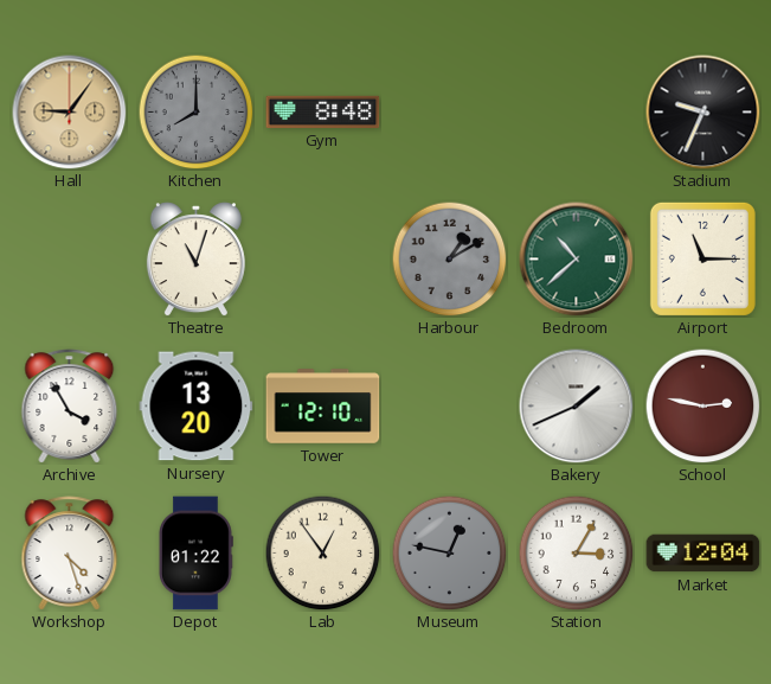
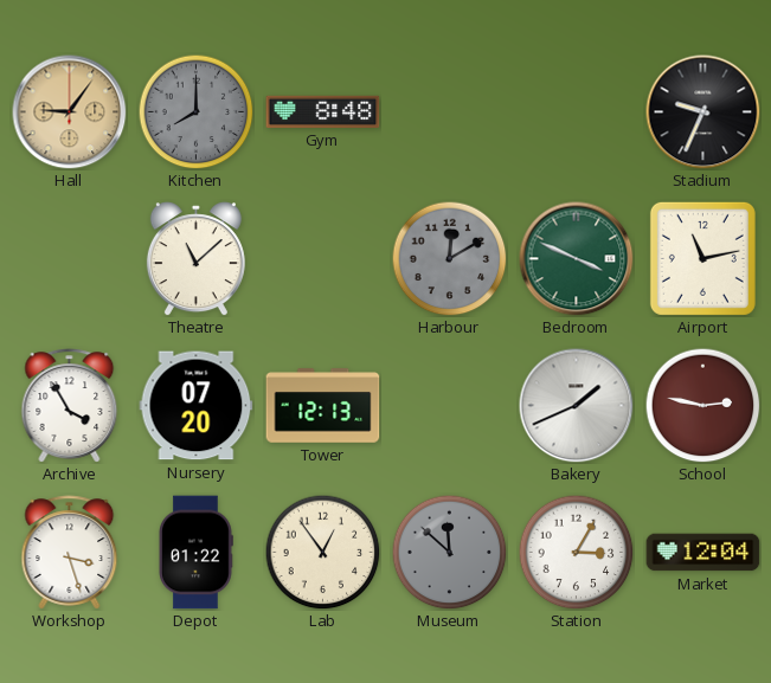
Theatre: 11:03 -> 11:08 (195, 259)
Harbour: 1:10 -> 12:10 (449, 258)
Bedroom: 10:38 -> 3:49 (577, 259)
Airport: 11:15 -> 11:13 (702, 258)
Nursery: 13:20 -> 07:20 (197, 406)
Tower: 12:10 -> 12:13 (323, 406)
Workshop: 4:27 -> 3:27 (70, 553)
Museum: 12:47 -> 11:52 (449, 552)
